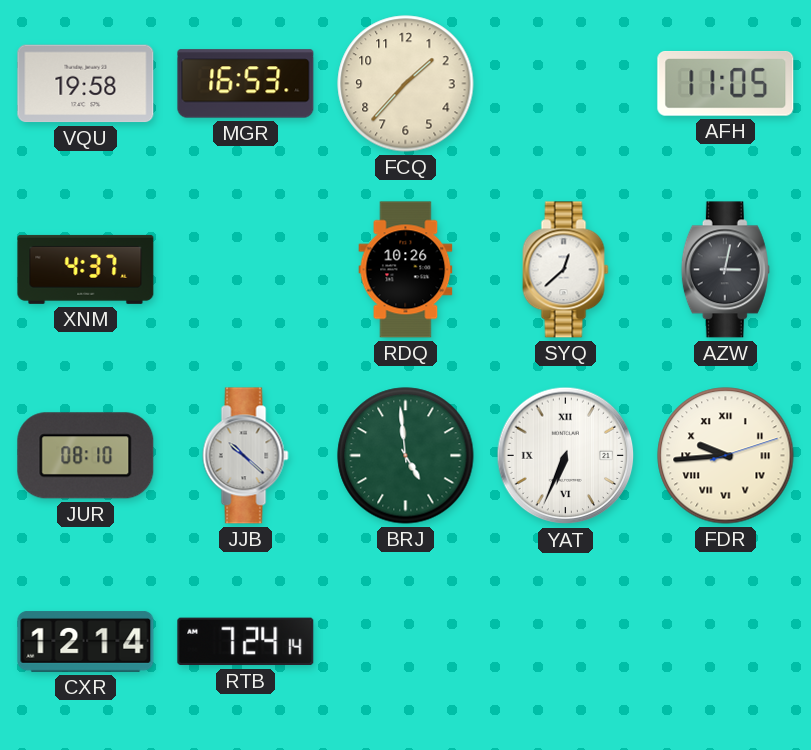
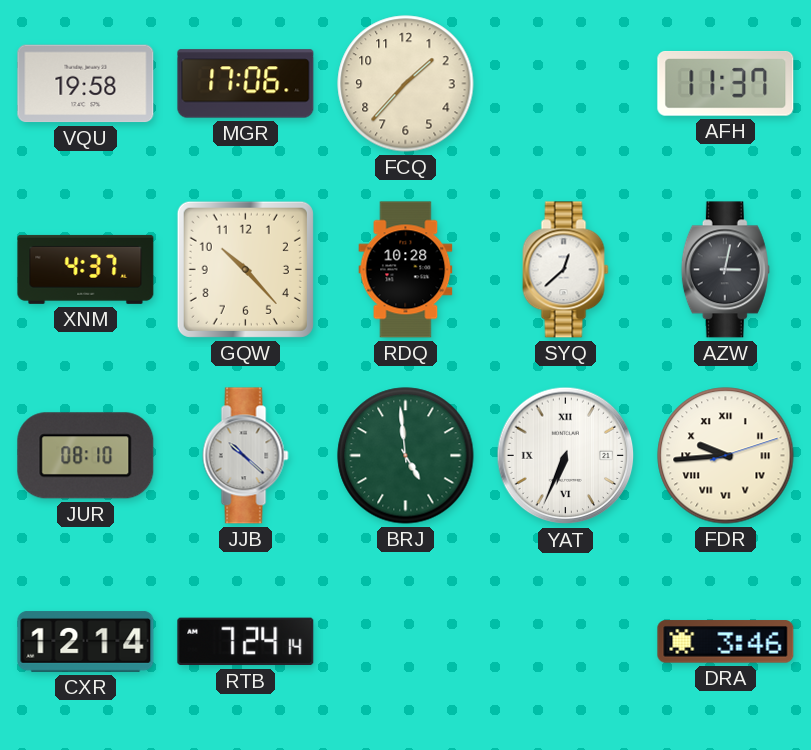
MGR: 16:53 -> 17:06 (246, 84)
AFH: 11:05 -> 11:37 (726, 83)
GQW: none -> 10:23 (245, 269)
RDQ: 10:26 -> 10:28 (406, 270)
DRA: none -> 3:46 (726, 642)
